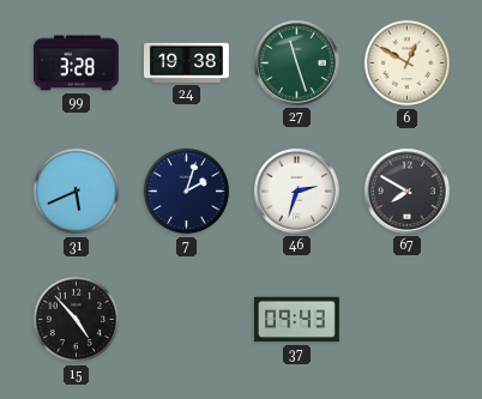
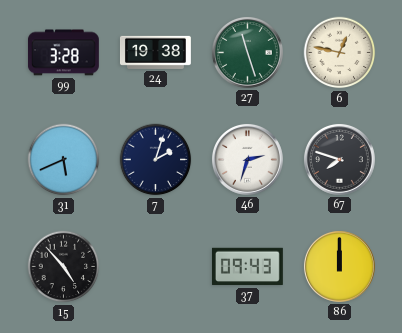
6: 12:50 -> 12:47 (340, 53)
67: 7:50 -> 7:48 (339, 159)
86: none -> 12:00 (339, 266)
